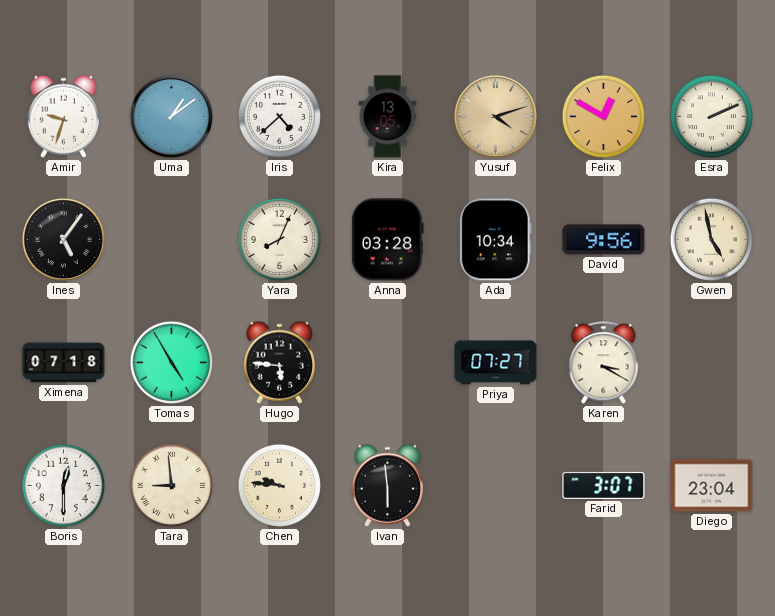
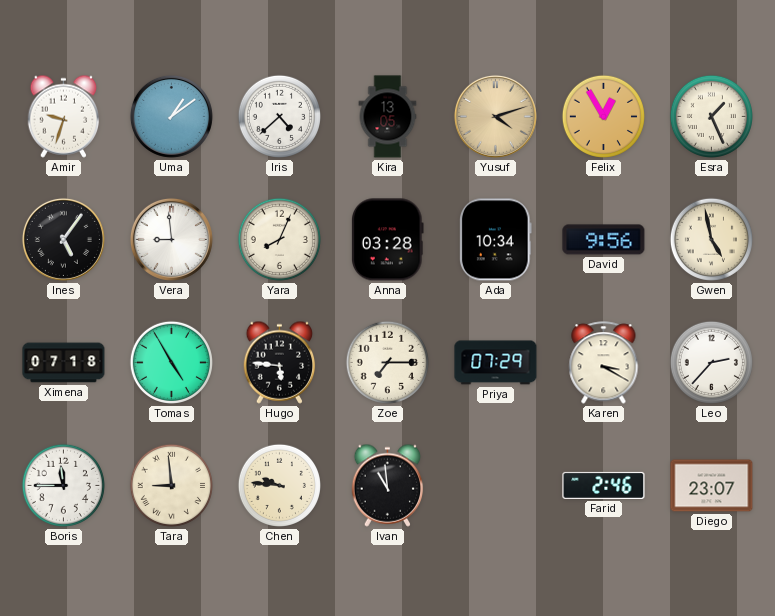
Felix: 12:50 -> 12:55 (603, 116)
Esra: 2:11 -> 1:26 (711, 116)
Vera: none -> 8:59 (171, 239)
Zoe: none -> 7:15 (387, 362)
Priya: 07:27 -> 07:29 (496, 363)
Leo: none -> 2:37 (711, 362)
Boris: 12:30 -> 11:45 (63, 485)
Ivan: 5:59 -> 10:59 (388, 485)
Farid: 3:07 -> 2:46 (604, 485)
Diego: 23:04 -> 23:07 (712, 486)
